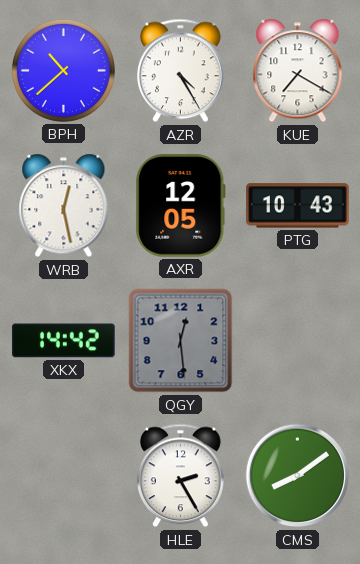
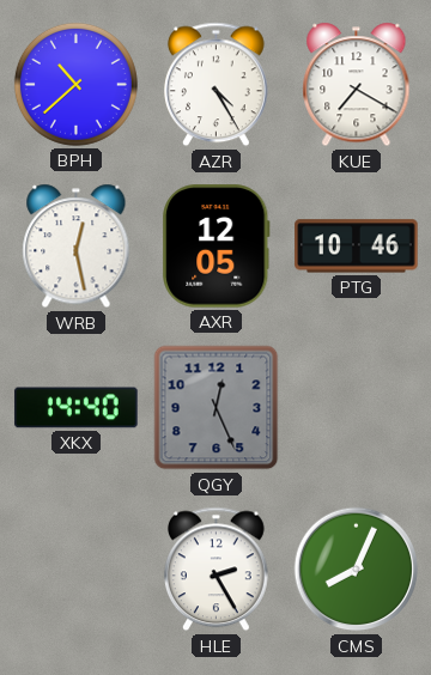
PTG: 10:43 -> 10:46 (357, 247)
XKX: 14:42 -> 14:40 (77, 408)
QGY: 12:29 -> 12:26 (217, 408)
CMS: 8:09 -> 8:04 (357, 570)
